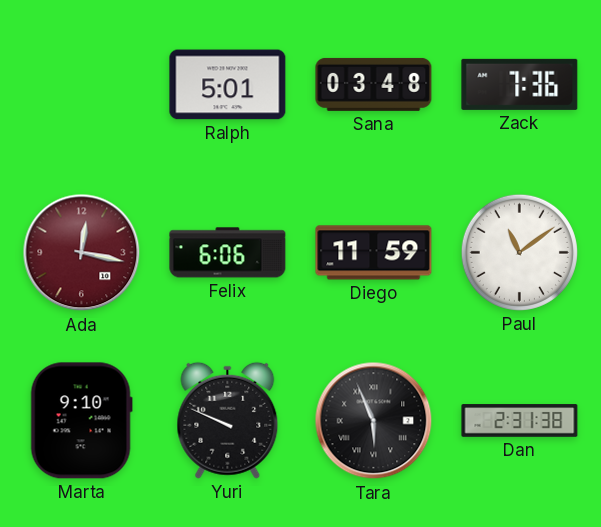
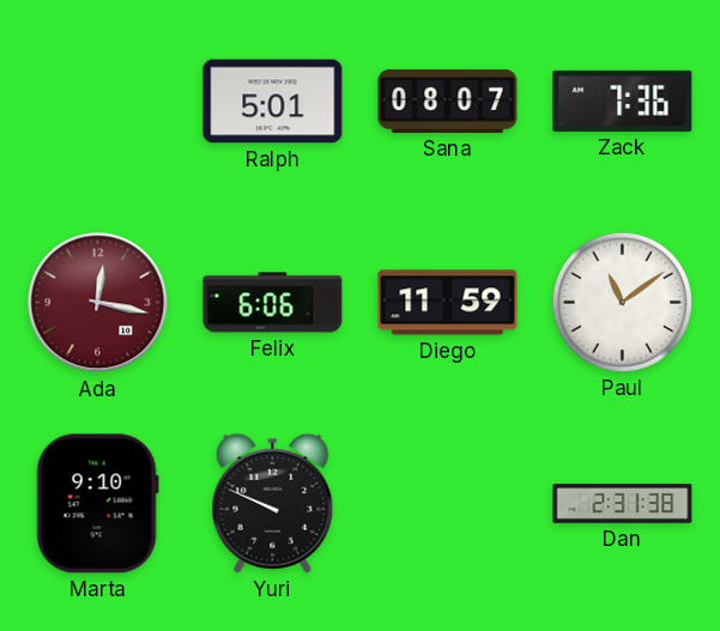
Sana: 03:48 -> 08:07 (448, 101)
Tara: 5:56 -> none (374, 421)
